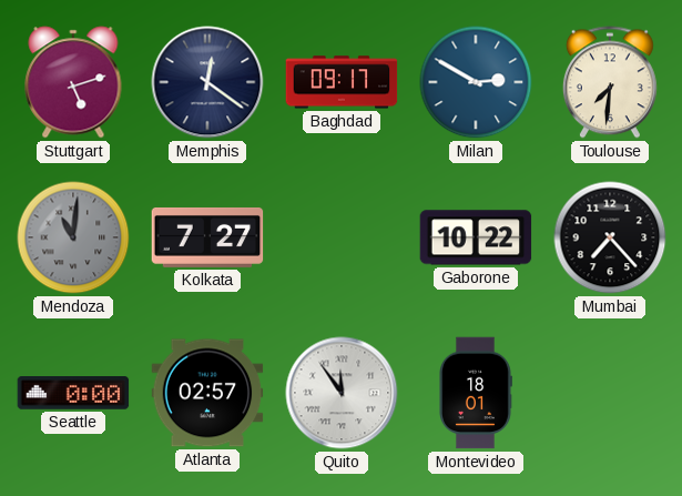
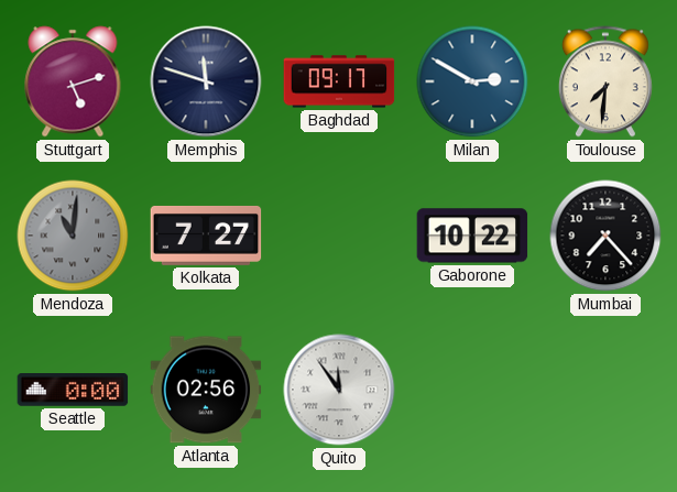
Memphis: 12:21 -> 11:48 (206, 81)
Atlanta: 02:57 -> 02:56 (206, 390)
Montevideo: 18:01 -> none (476, 393)
